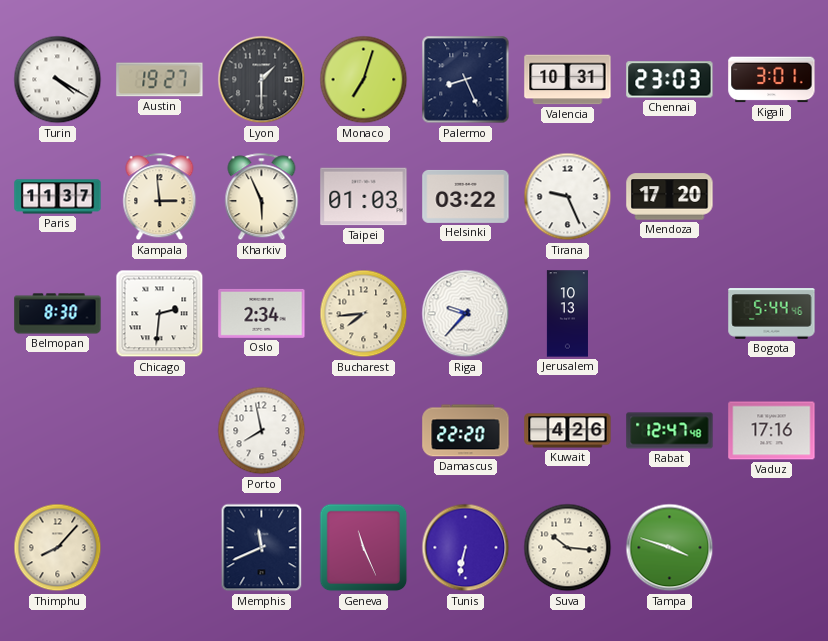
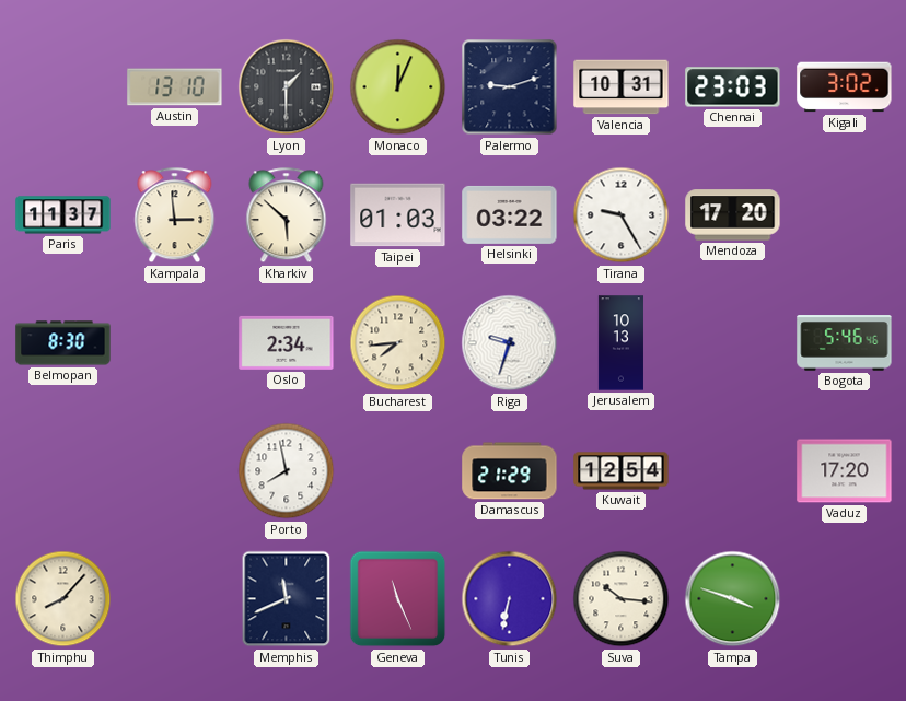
Turin: 4:20 -> none (58, 80)
Austin: 19:27 -> 13:10 (175, 87)
Monaco: 7:03 -> 12:04 (398, 87)
Palermo: 8:26 -> 9:12 (510, 87)
Kigali: 3:01 -> 3:02 (845, 87)
Kharkiv: 5:56 -> 5:52 (287, 215)
Tirana: 9:26 -> 9:25 (622, 215)
Chicago: 2:31 -> none (160, 314)
Riga: 9:37 -> 9:33 (510, 343)
Bogota: 5:44 -> 5:46 (845, 343)
Damascus: 22:20 -> 21:29 (510, 471)
Kuwait: 4:26 -> 12:54 (622, 471)
Rabat: 12:47 -> none (670, 431)
Vaduz: 17:16 -> 17:20 (845, 471)
